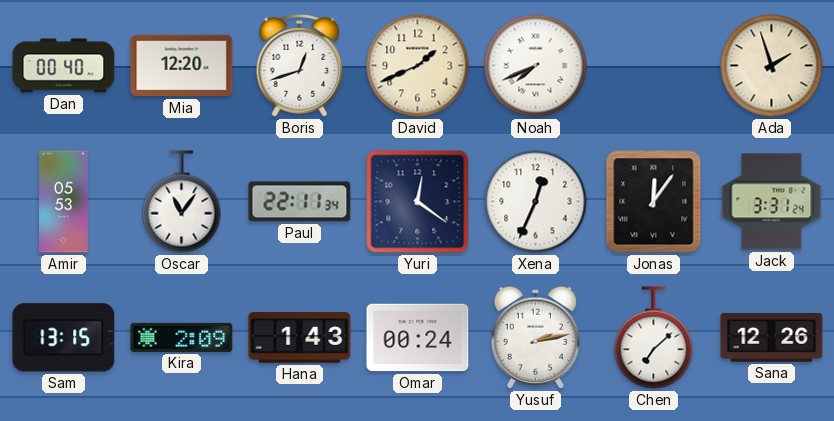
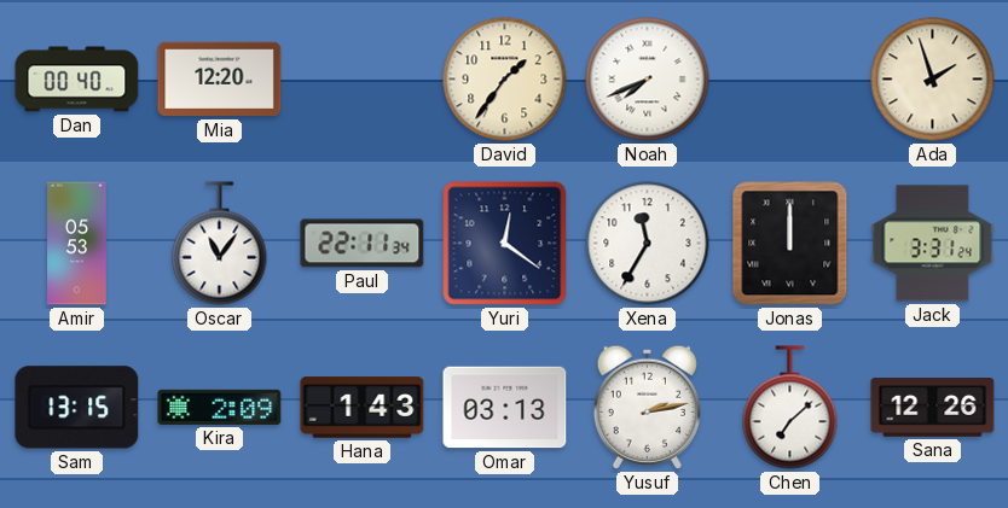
Boris: 12:42 -> none (300, 65)
David: 1:41 -> 1:36 (505, 80)
Xena: 12:34 -> 11:35 (648, 244)
Jonas: 12:06 -> 12:00 (790, 244)
Omar: 00:24 -> 03:13 (505, 408)
